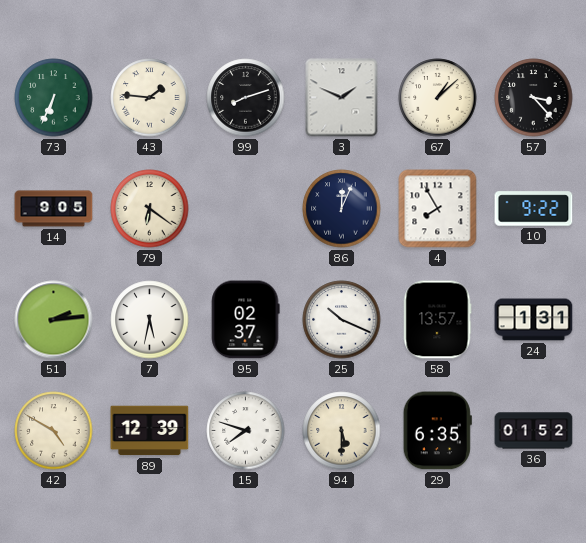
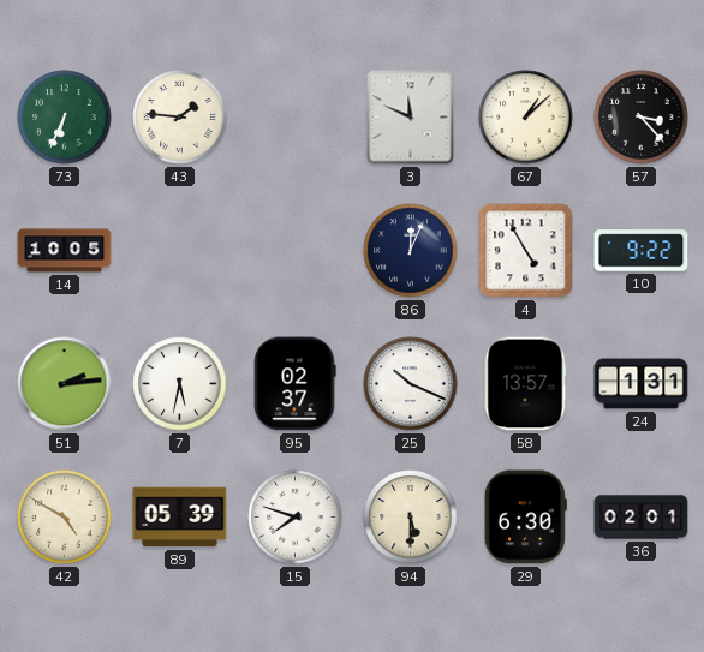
99: 8:12 -> none (246, 98)
3: 1:49 -> 11:49 (411, 118)
14: 9:05 -> 10:05 (65, 251)
79: 6:21 -> none (150, 209)
4: 7:55 -> 4:55 (526, 251)
89: 12:39 -> 05:39 (180, 518)
29: 6:35 -> 6:30 (525, 518)
36: 01:52 -> 02:01 (642, 518)
